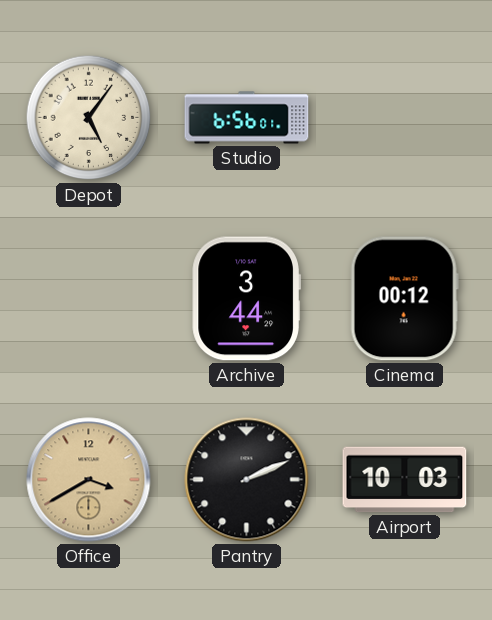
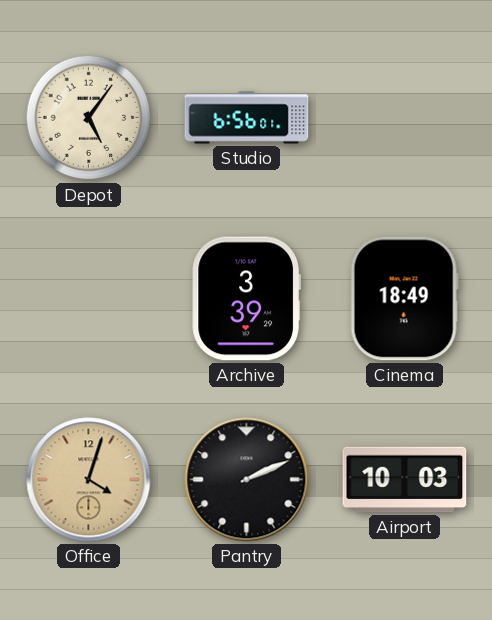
Archive: 3:44 -> 3:39 (246, 299)
Cinema: 00:12 -> 18:49 (404, 299)
Office: 3:40 -> 4:03 (89, 480)
